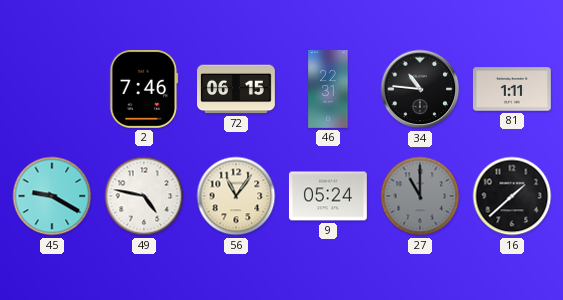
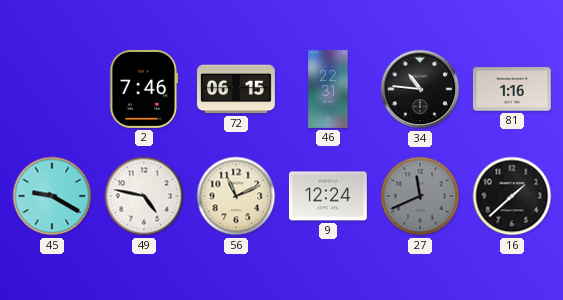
81: 1:11 -> 1:16 (512, 89)
56: 11:06 -> 11:11 (236, 196)
9: 05:24 -> 12:24 (328, 196)
27: 11:00 -> 11:41 (420, 196)
